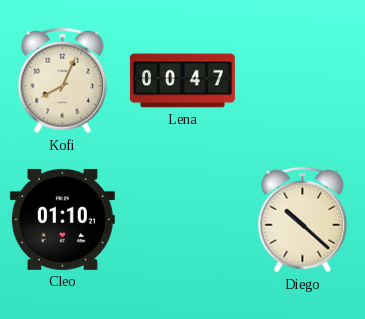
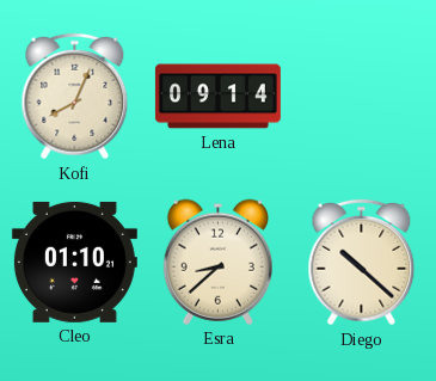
Lena: 00:47 -> 09:14 (217, 97)
Esra: none -> 8:38 (217, 262)
